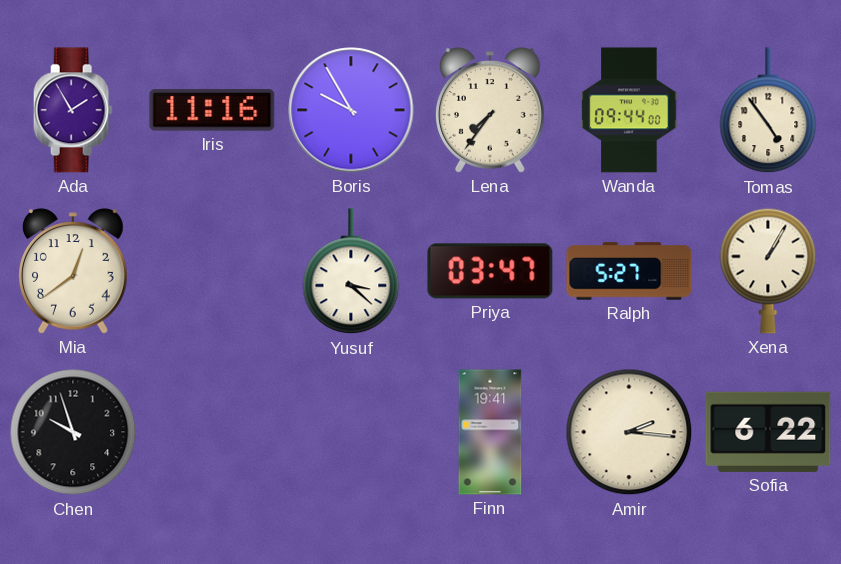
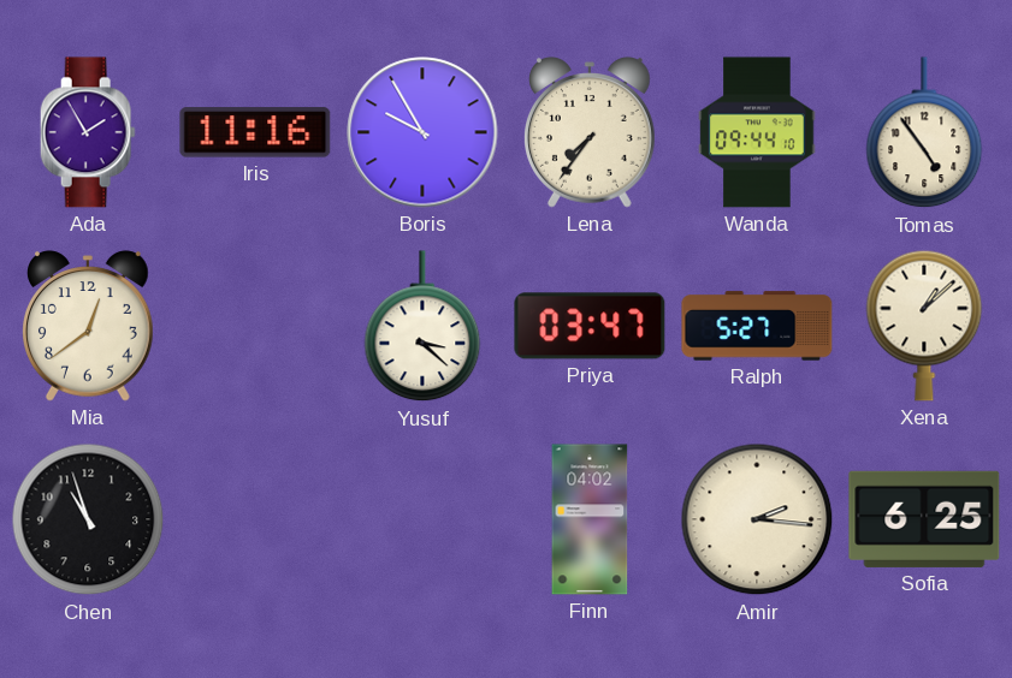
Wanda: 09:44:00 -> 09:44:10 (757, 132)
Xena: 1:05 -> 1:08 (924, 326)
Chen: 9:57 -> 10:57 (88, 519)
Finn: 19:41 -> 04:02 (590, 519)
Sofia: 6:22 -> 6:25 (924, 519)
